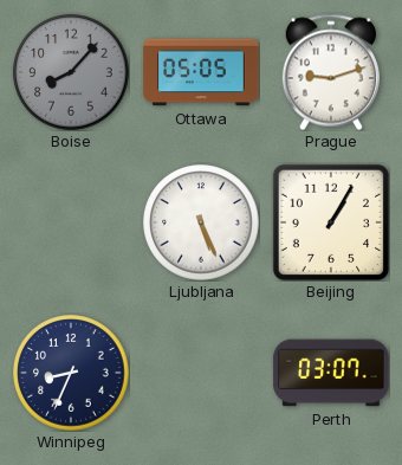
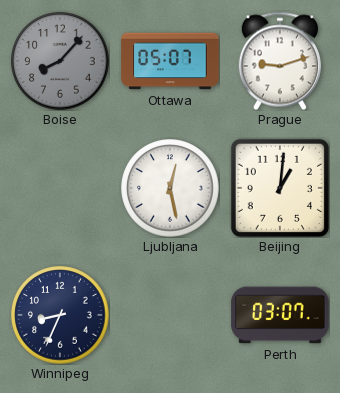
Ottawa: 05:05 -> 05:07 (170, 61)
Ljubljana: 5:26 -> 12:28 (170, 188)
Beijing: 1:05 -> 1:01 (280, 188)
